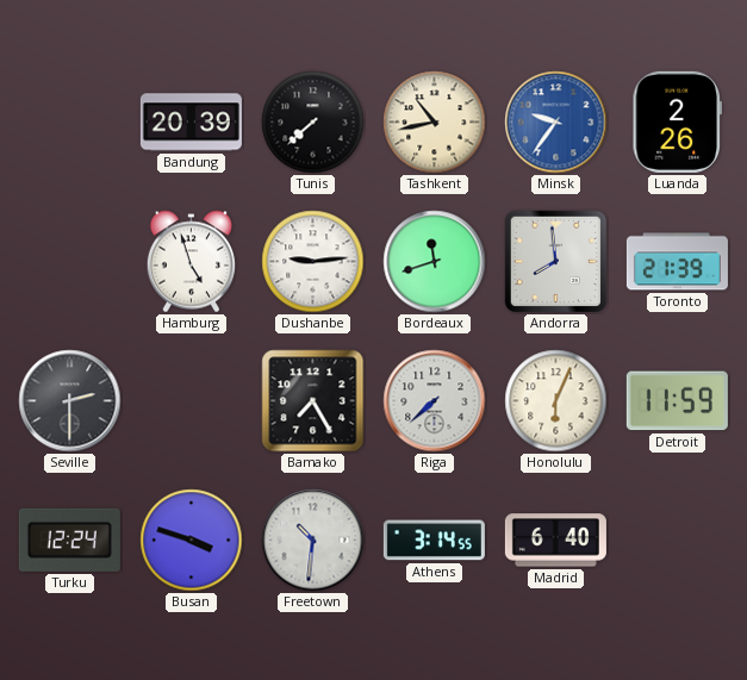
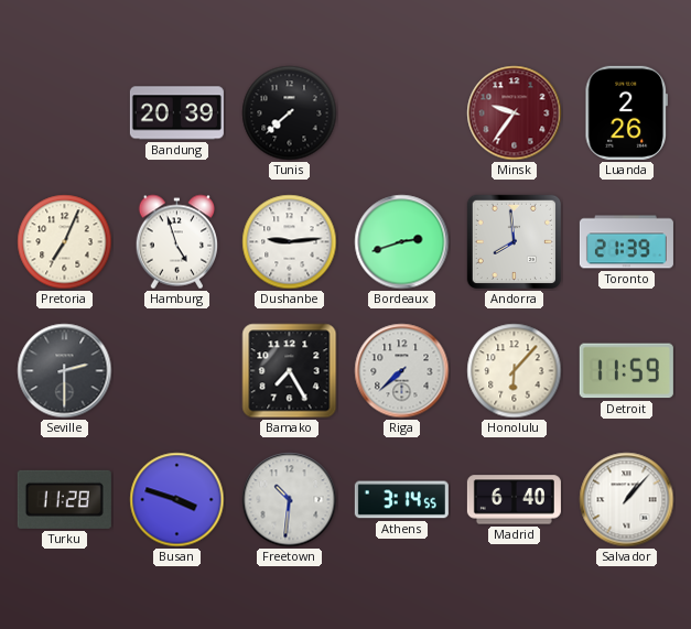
Tashkent: 10:43 -> none (435, 123)
Minsk dial: blue -> burgundy (515, 113)
Pretoria: none -> 7:04 (65, 242)
Bordeaux: 11:42 -> 2:42 (402, 242)
Honolulu: 6:04 -> 6:07 (515, 371)
Turku: 12:24 -> 11:28 (64, 499)
Salvador: none -> 1:07 (627, 500)
